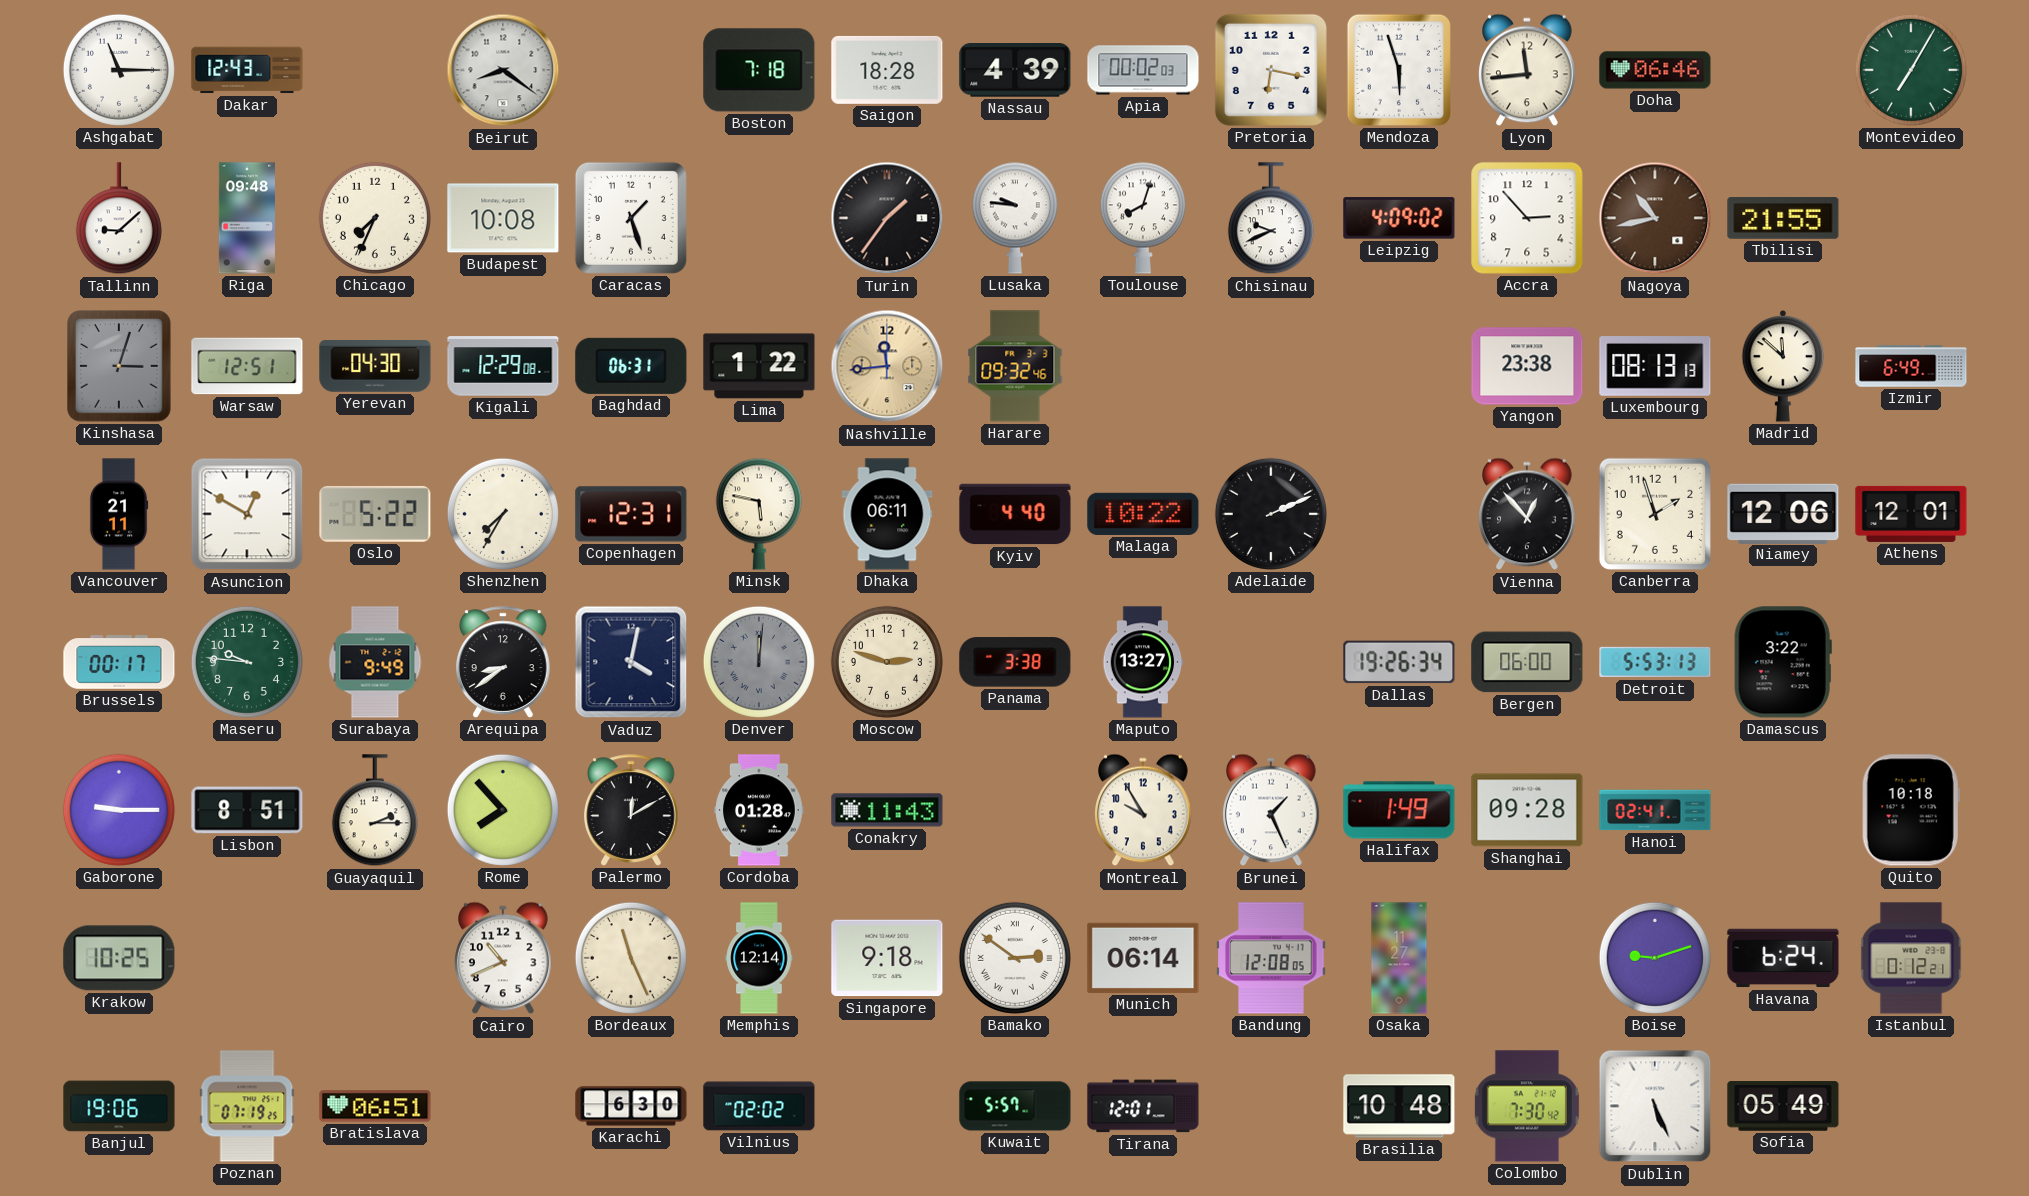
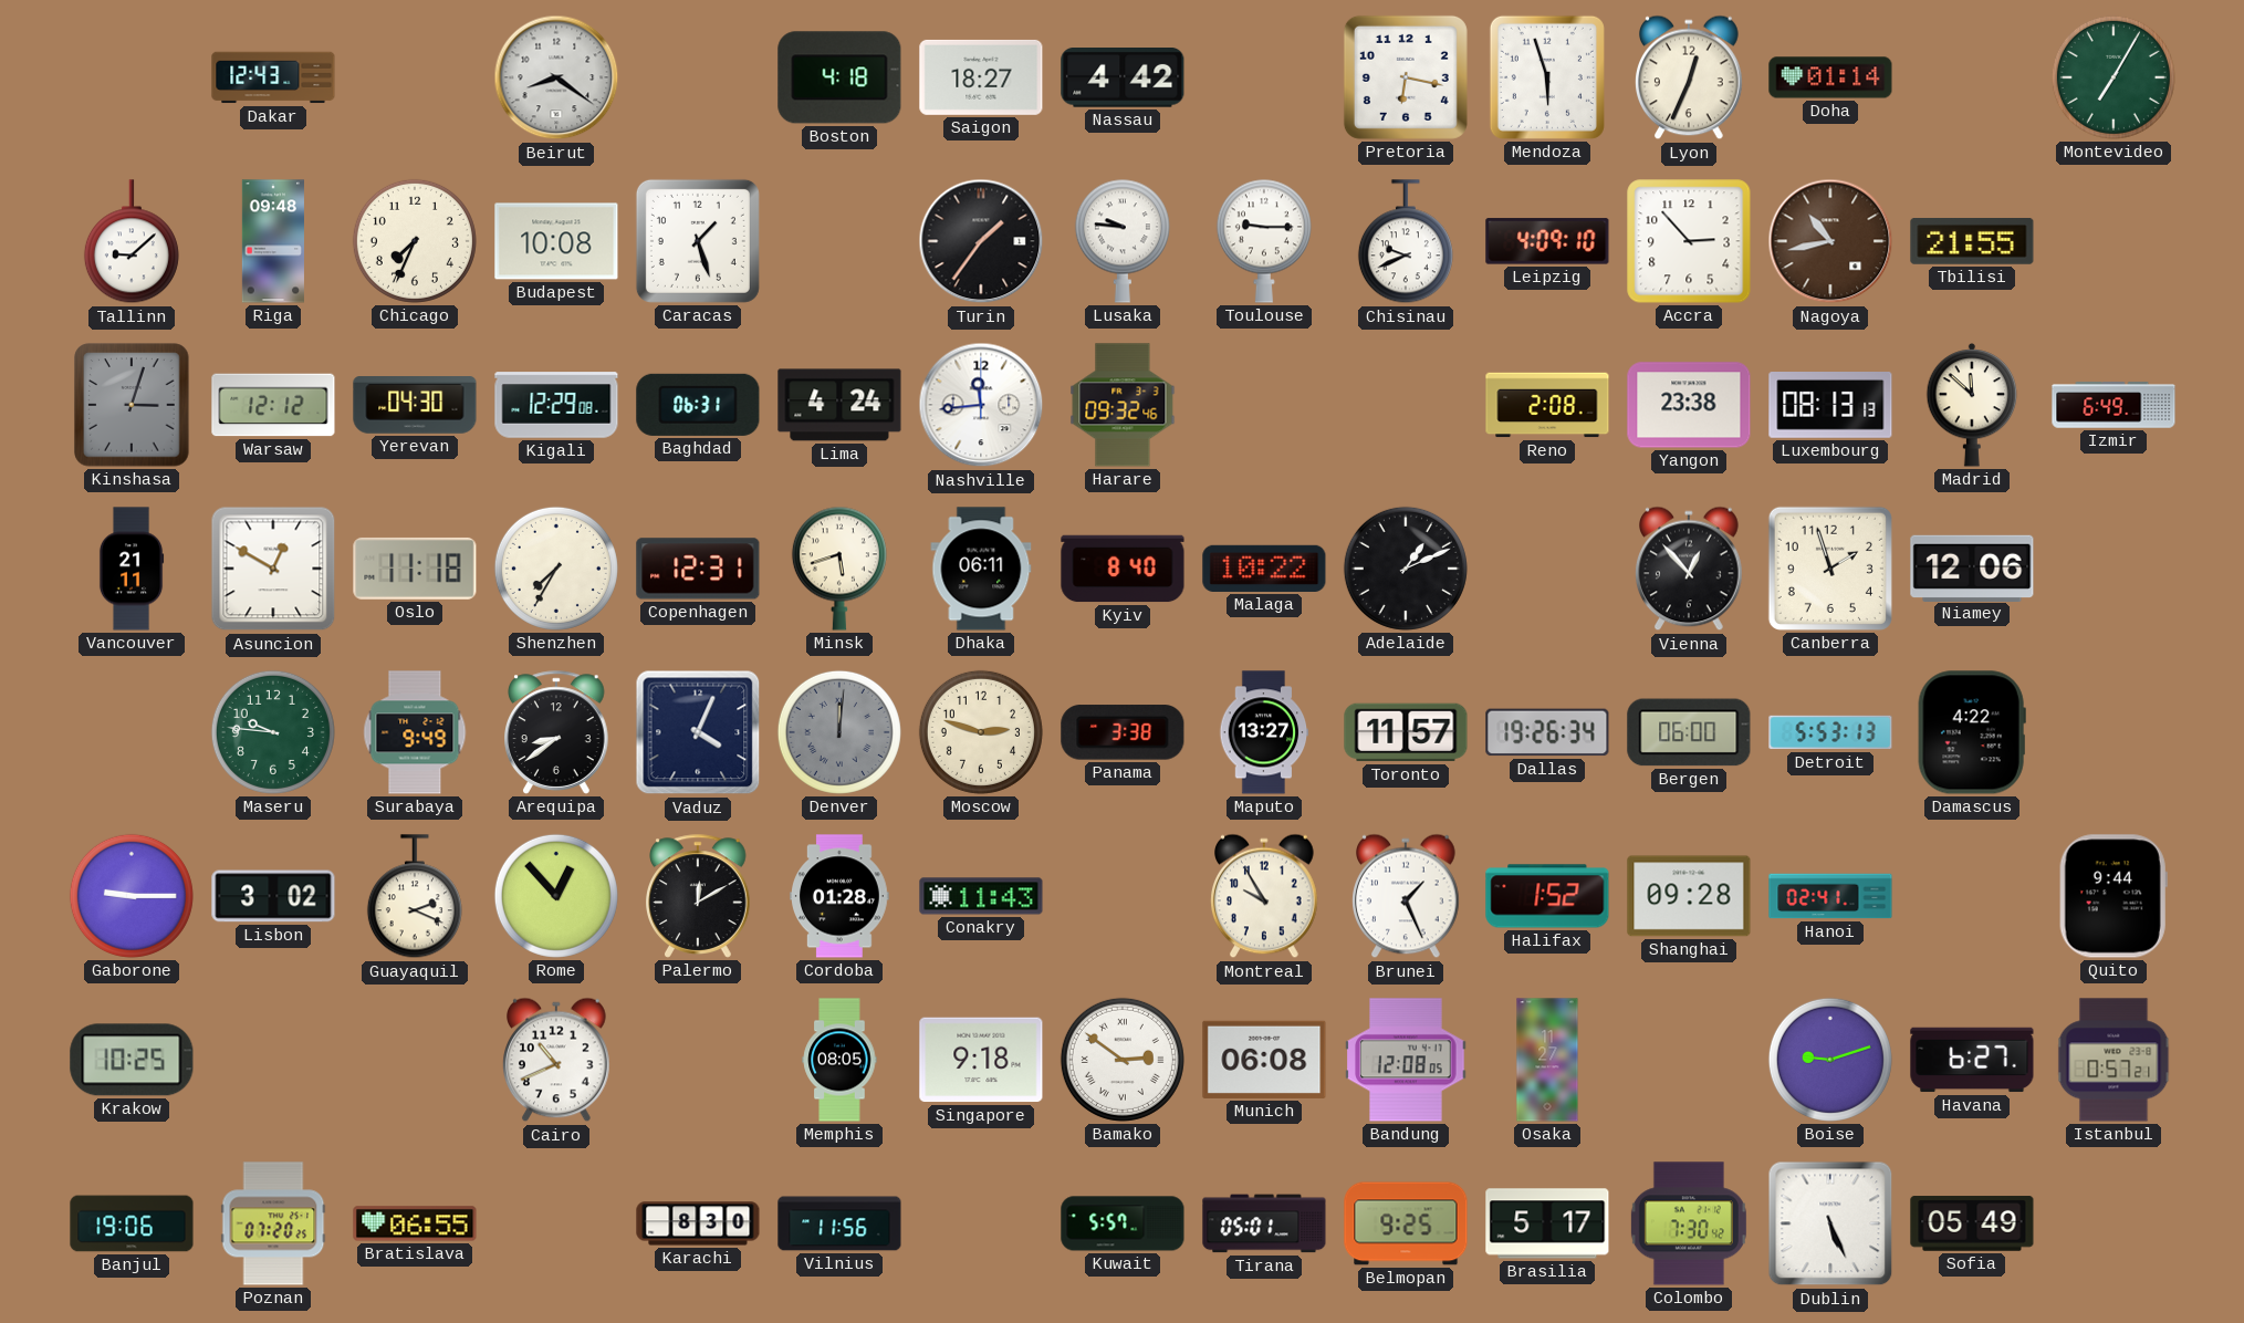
Ashgabat: 11:15 -> none (119, 70)
Boston: 7:18 -> 4:18 (839, 77)
Saigon: 18:28 -> 18:27 (981, 77)
Nassau: 4:39 -> 4:42 (1123, 79)
Apia: 00:02 -> none (1143, 70)
Lyon: 11:44 -> 12:34 (1690, 77)
Doha: 06:46 -> 01:14 (1830, 77)
Toulouse: 8:03 -> 9:15 (1264, 241)
Leipzig: 4:09:02 -> 4:09:10 (1547, 241)
Warsaw: 12:51 -> 12:12 (273, 405)
Lima: 1:22 -> 4:24 (839, 405)
Nashville dial: champagne -> white (981, 405)
Reno: none -> 2:08 (1547, 405)
Oslo: 5:22 -> 11:18 (415, 569)
Minsk: 5:47 -> 5:42 (839, 569)
Kyiv: 4:40 -> 8:40 (1123, 569)
Adelaide: 2:11 -> 1:11 (1406, 569)
Athens: 12:01 -> none (1911, 514)
Brussels: 00:17 -> none (119, 662)
Vaduz: 4:02 -> 4:04 (698, 732)
Toronto: none -> 11:57 (1406, 732)
Damascus: 3:22 -> 4:22 (1972, 732)
Lisbon: 8:51 -> 3:02 (273, 896)
Guayaquil: 2:15 -> 2:19 (415, 897)
Rome: 7:53 -> 12:53 (556, 896)
Halifax: 1:49 -> 1:52 (1547, 896)
Quito: 10:18 -> 9:44 (2113, 896)
Bordeaux: 11:26 -> none (631, 958)
Memphis: 12:14 -> 08:05 (839, 1060)
Munich: 06:14 -> 06:08 (1264, 1060)
Havana: 6:24 -> 6:27 (1972, 1060)
Istanbul: 0:12 -> 0:57 (2113, 1060)
Poznan: 07:19 -> 07:20 (273, 1223)
Bratislava: 06:51 -> 06:55 (415, 1223)
Karachi: 6:30 -> 8:30 (698, 1223)
Vilnius: 02:02 -> 11:56 (839, 1223)
Tirana: 12:01 -> 05:01 (1264, 1223)
Belmopan: none -> 9:25 (1406, 1223)
Brasilia: 10:48 -> 5:17 (1547, 1223)
